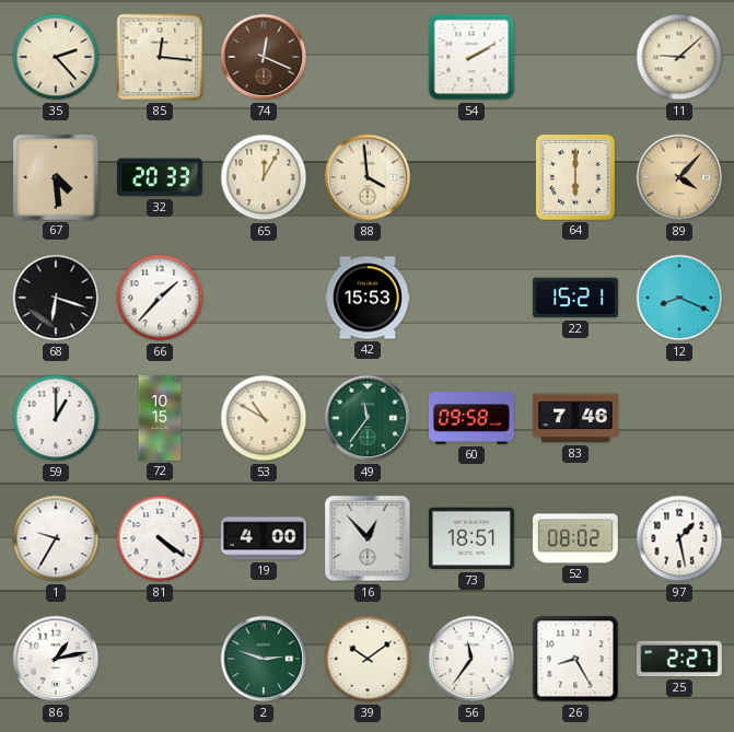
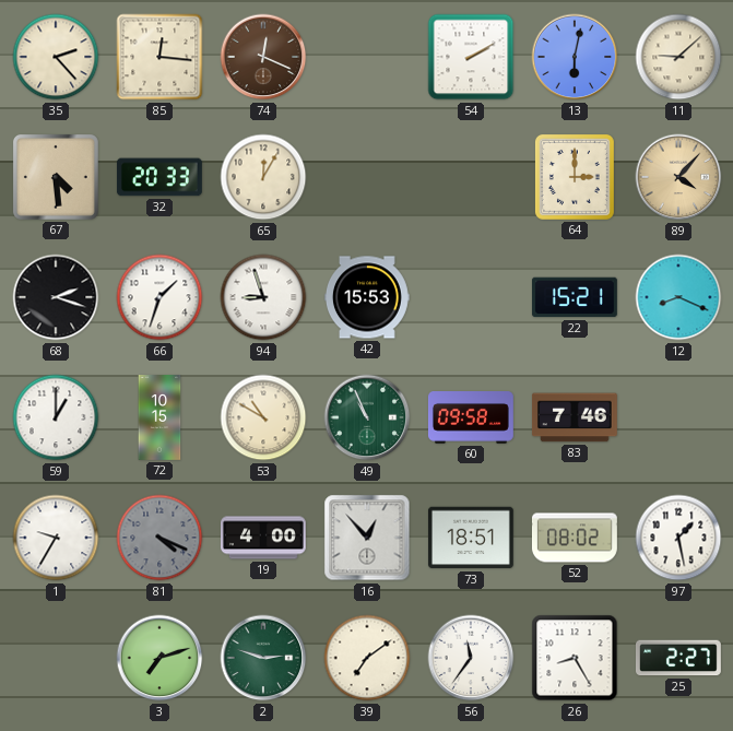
13: none -> 6:02 (575, 57)
88: 3:59 -> none (368, 177)
64: 6:00 -> 3:00 (575, 177)
68: 6:18 -> 2:18 (56, 297)
66: 1:37 -> 1:33 (159, 297)
94: none -> 8:57 (263, 297)
49: 11:36 -> 10:56 (367, 417)
81: 4:21 -> 4:19 (159, 538)
81 dial: white -> grey (159, 538)
86: 1:13 -> none (56, 659)
3: none -> 7:12 (159, 658)
39: 10:09 -> 7:09 (367, 658)
